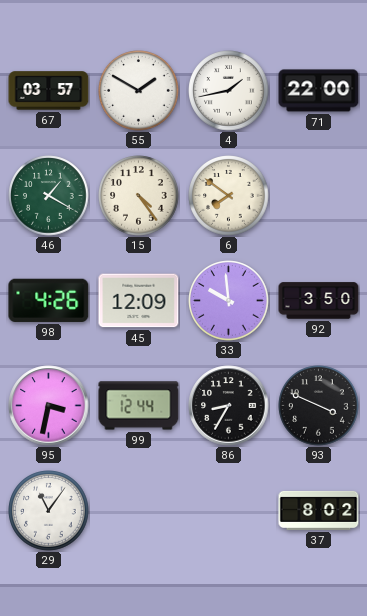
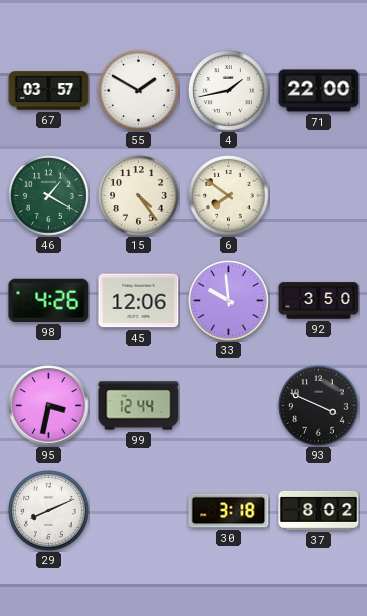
45: 12:09 -> 12:06 (139, 301)
86: 8:35 -> none (229, 406)
29: 11:06 -> 8:11 (49, 511)
30: none -> 3:18 (229, 511)
